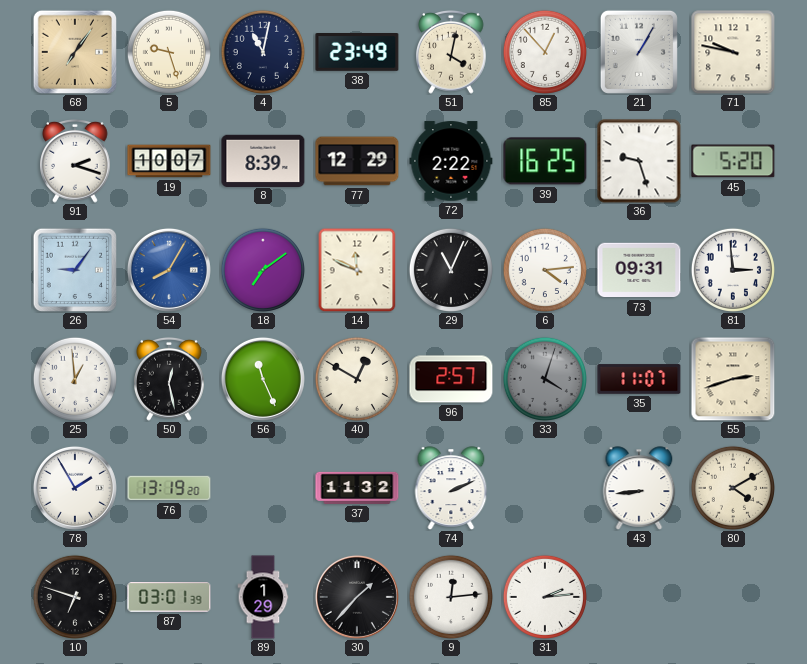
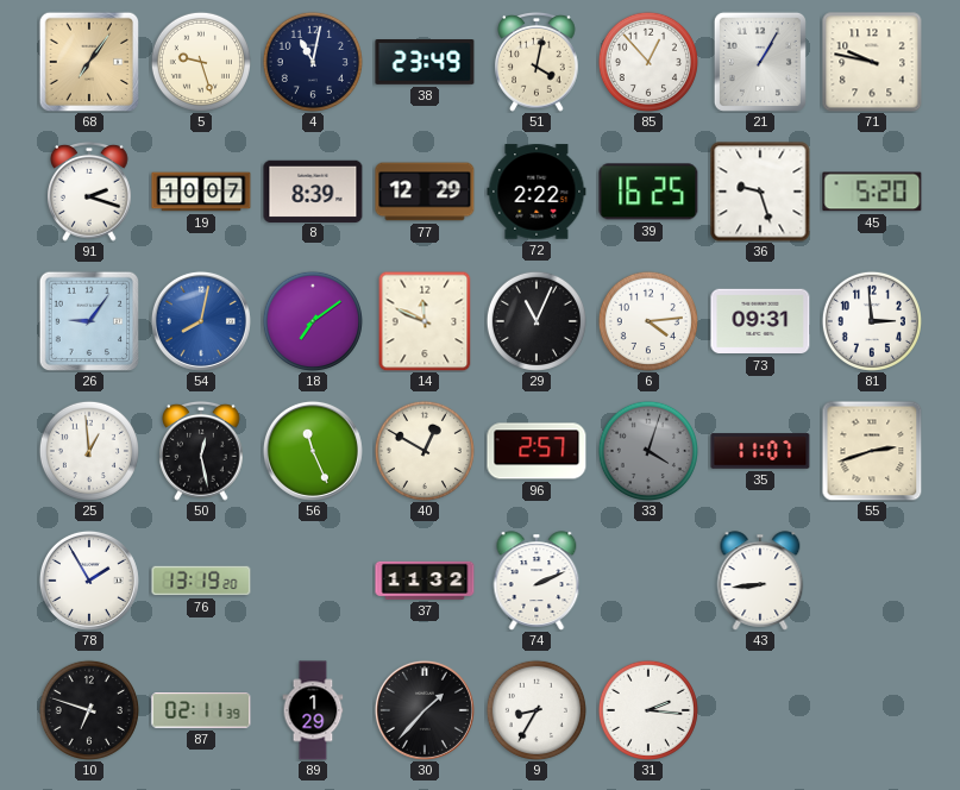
54: 8:05 -> 8:02 (201, 321)
80: 4:10 -> none (733, 488)
87: 03:01 -> 02:11 (201, 710)
9: 12:14 -> 8:35 (537, 710)
31: 2:14 -> 2:16 (648, 710)
